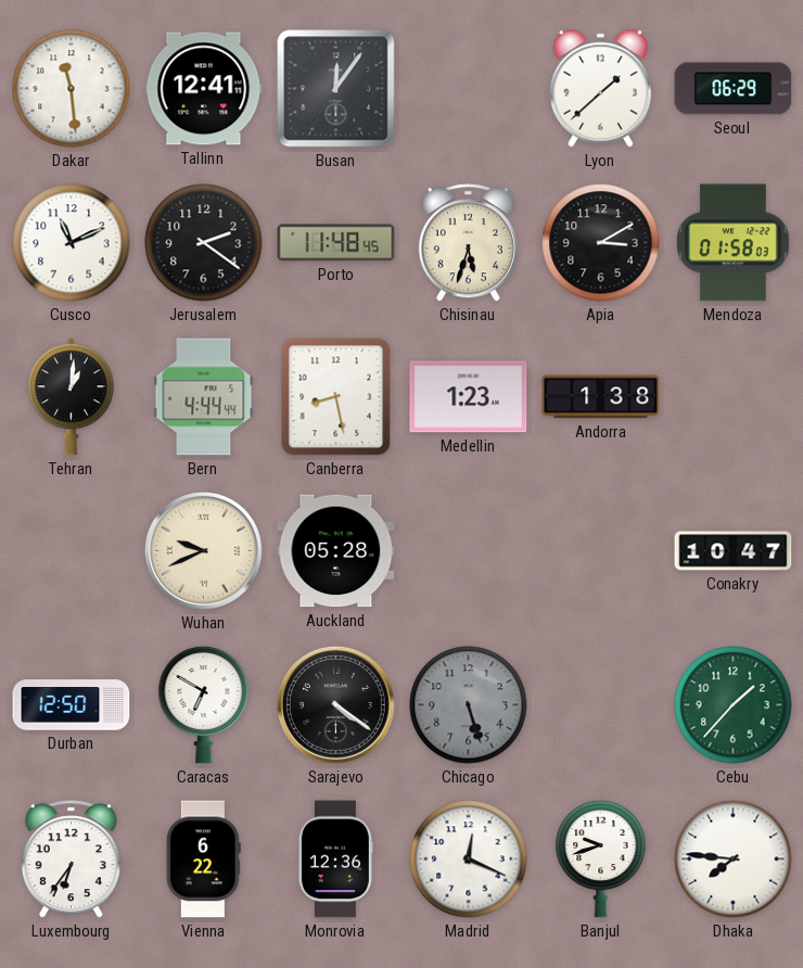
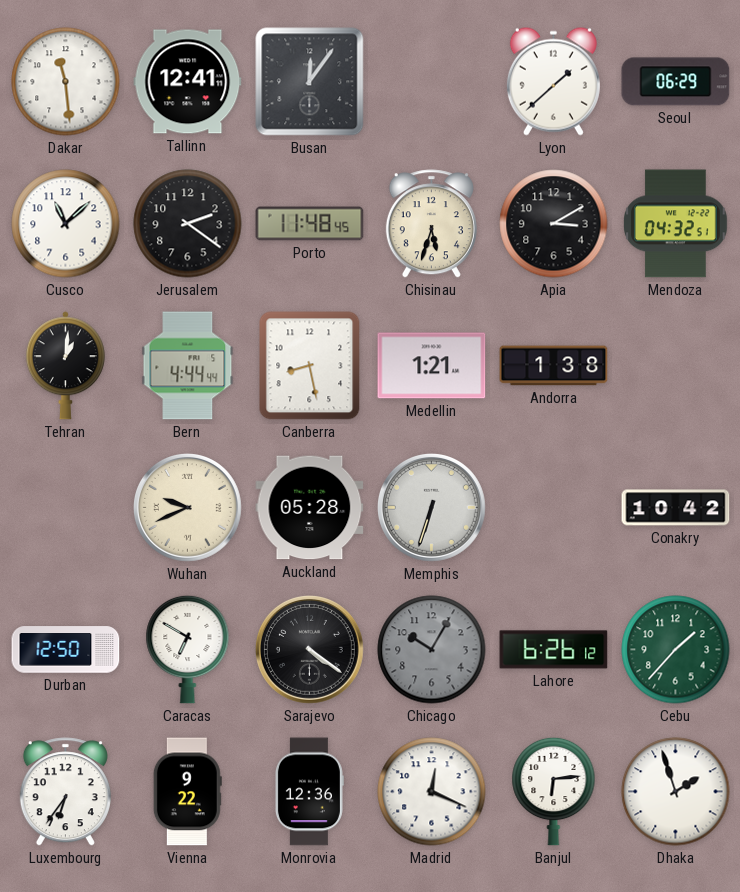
Cusco: 11:11 -> 11:08 (66, 224)
Mendoza: 01:58 -> 04:32 (676, 224)
Medellin: 1:23 -> 1:21 (432, 366)
Memphis: none -> 6:33 (431, 507)
Conakry: 10:47 -> 10:42 (676, 508)
Chicago: 5:27 -> 10:05 (432, 650)
Lahore: none -> 6:26 (554, 650)
Vienna: 6:22 -> 9:22 (187, 792)
Banjul: 9:42 -> 6:14 (554, 791)
Dhaka: 7:46 -> 1:57 (676, 792)
